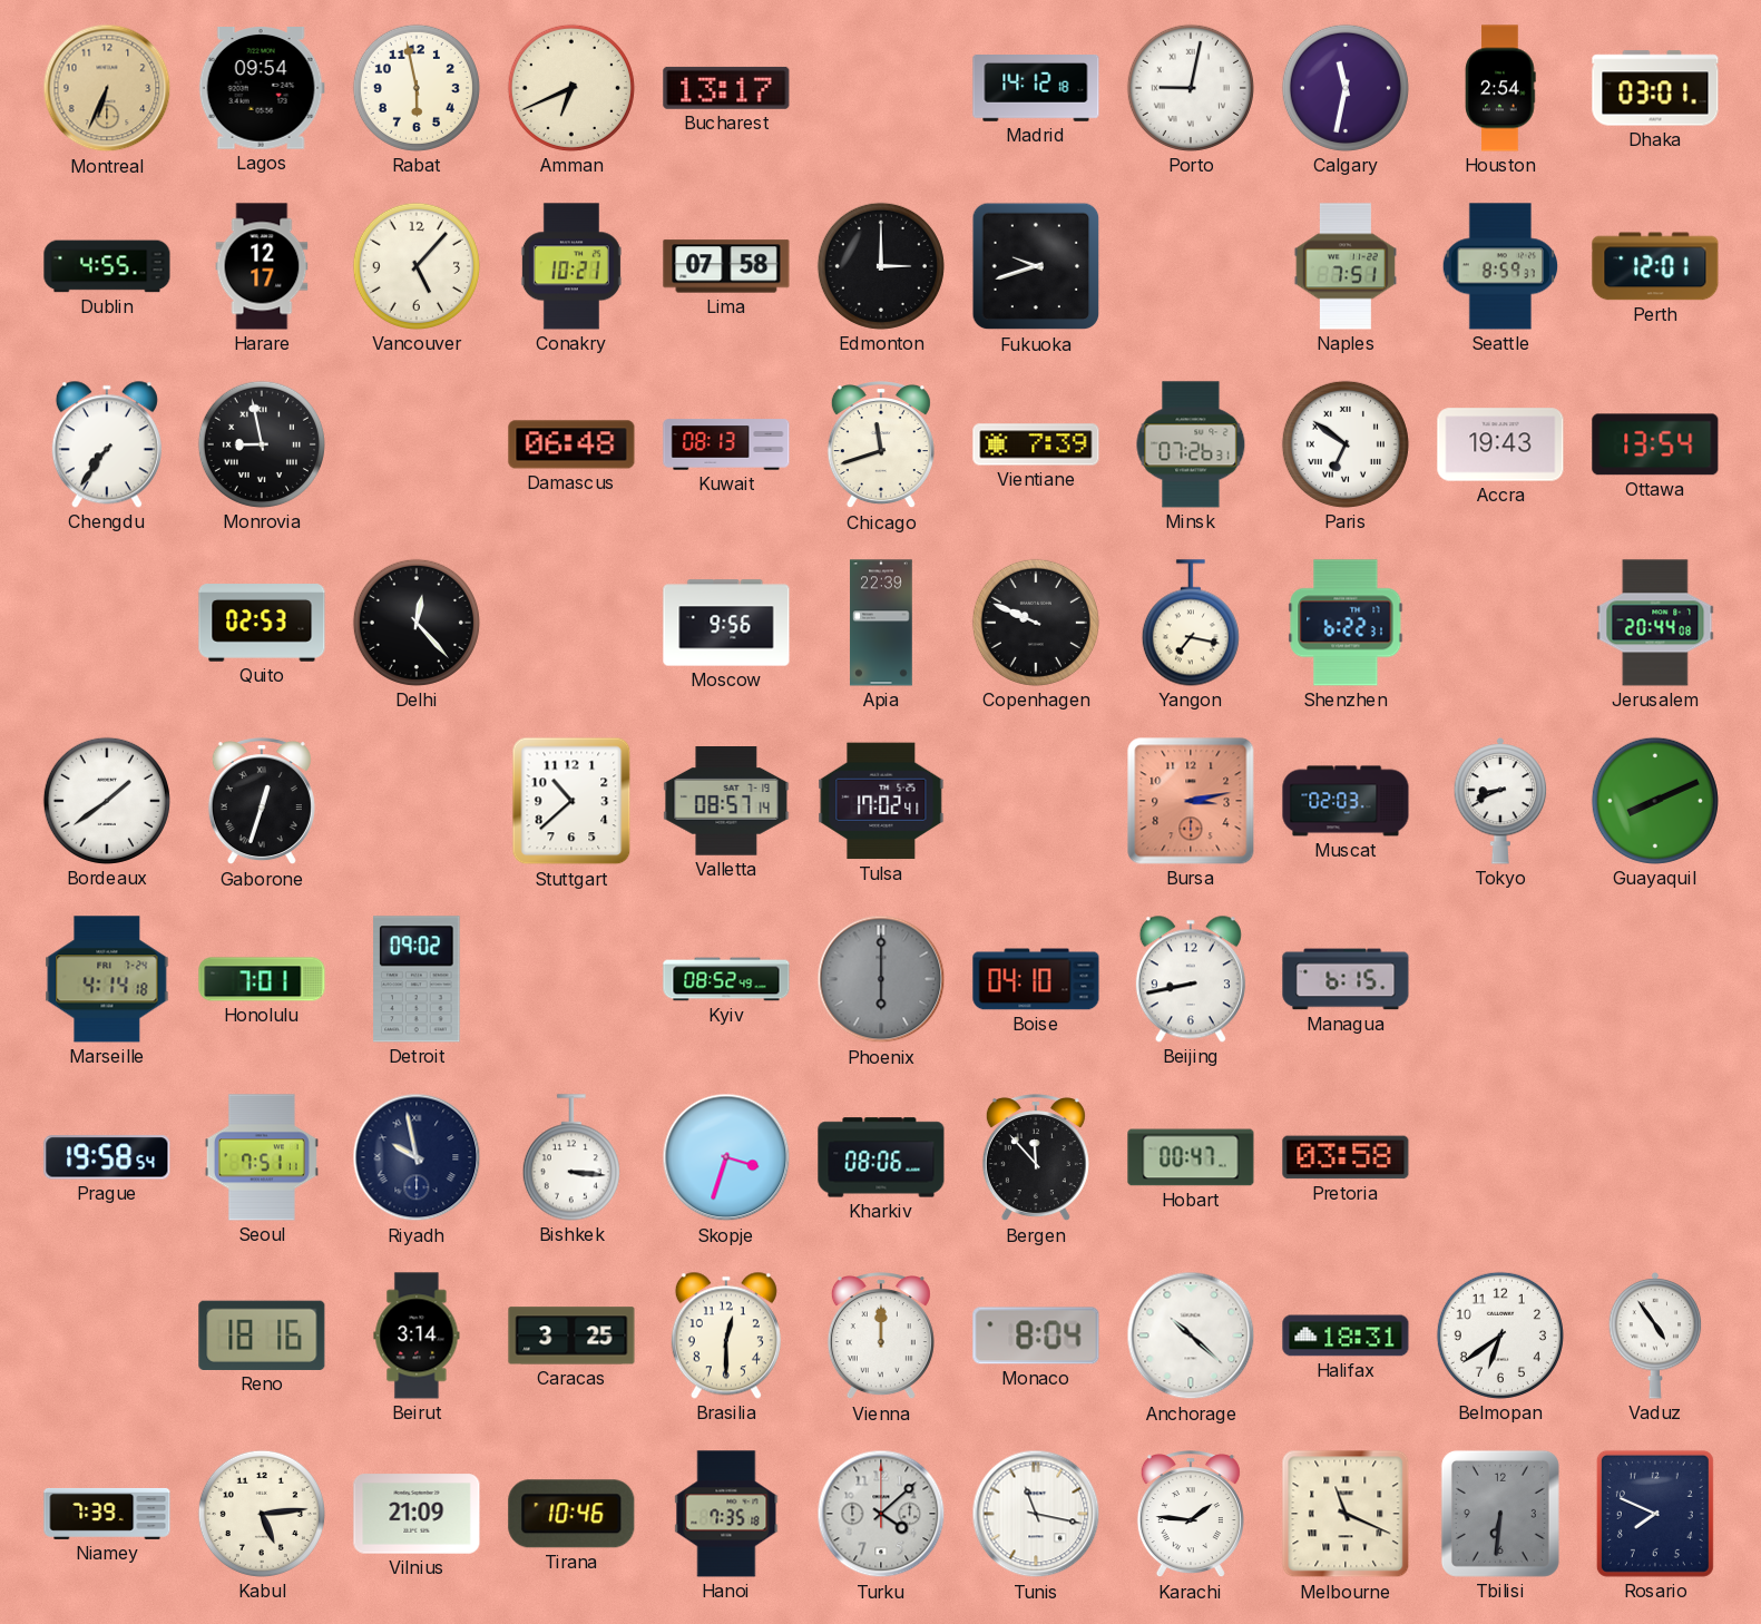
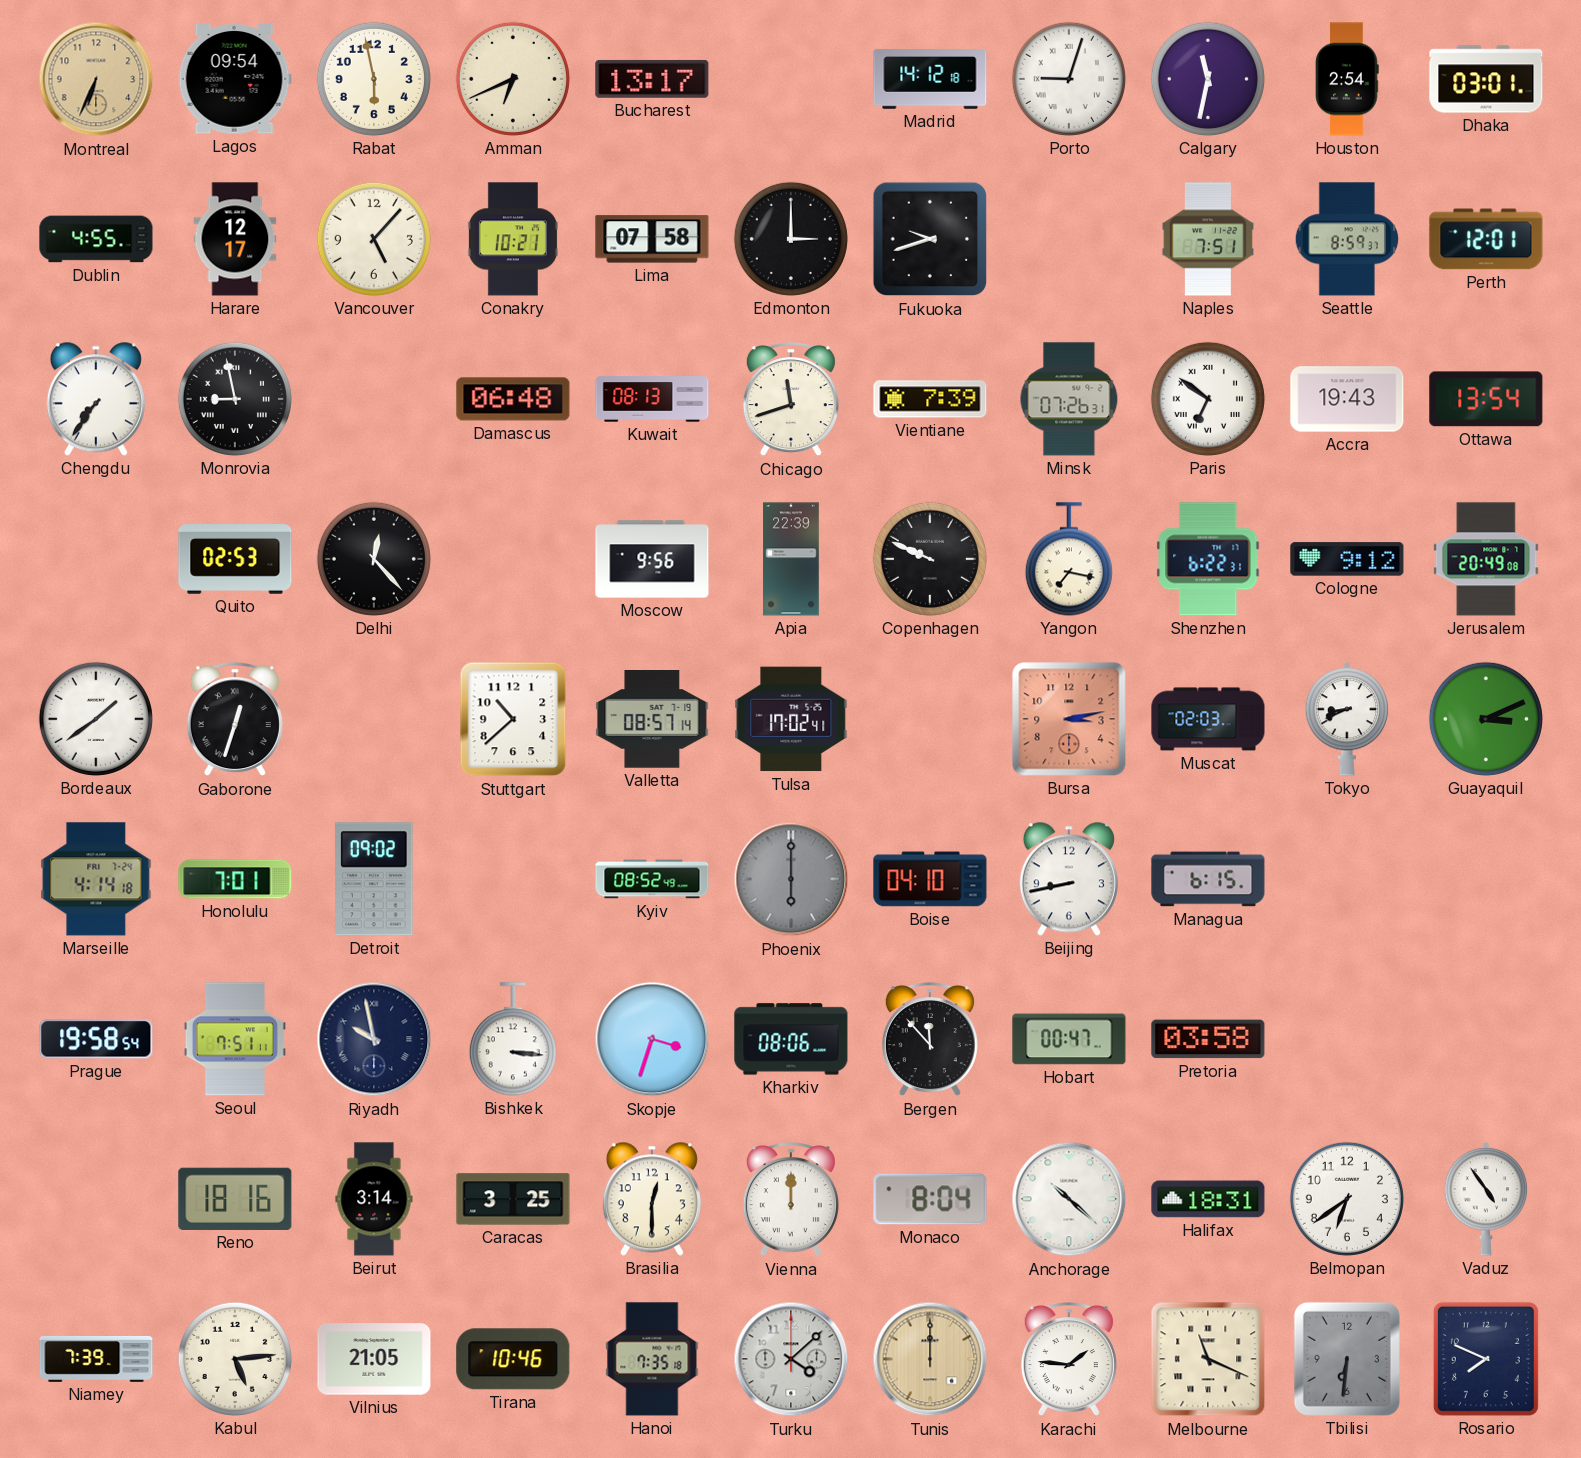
Porto: 9:02 -> 9:03 (1069, 79)
Cologne: none -> 9:12 (1347, 559)
Jerusalem: 20:44 -> 20:49 (1486, 559)
Guayaquil: 8:11 -> 3:11 (1486, 719)
Vilnius: 21:09 -> 21:05 (374, 1359)
Tunis: 11:17 -> 12:00 (930, 1359)
Tunis dial: white -> champagne (930, 1359)
